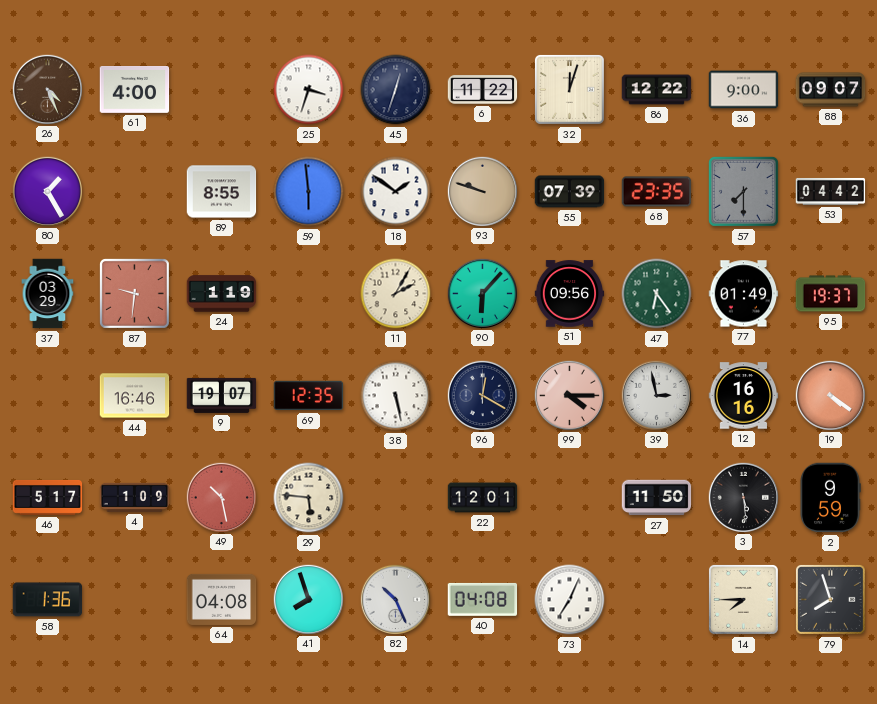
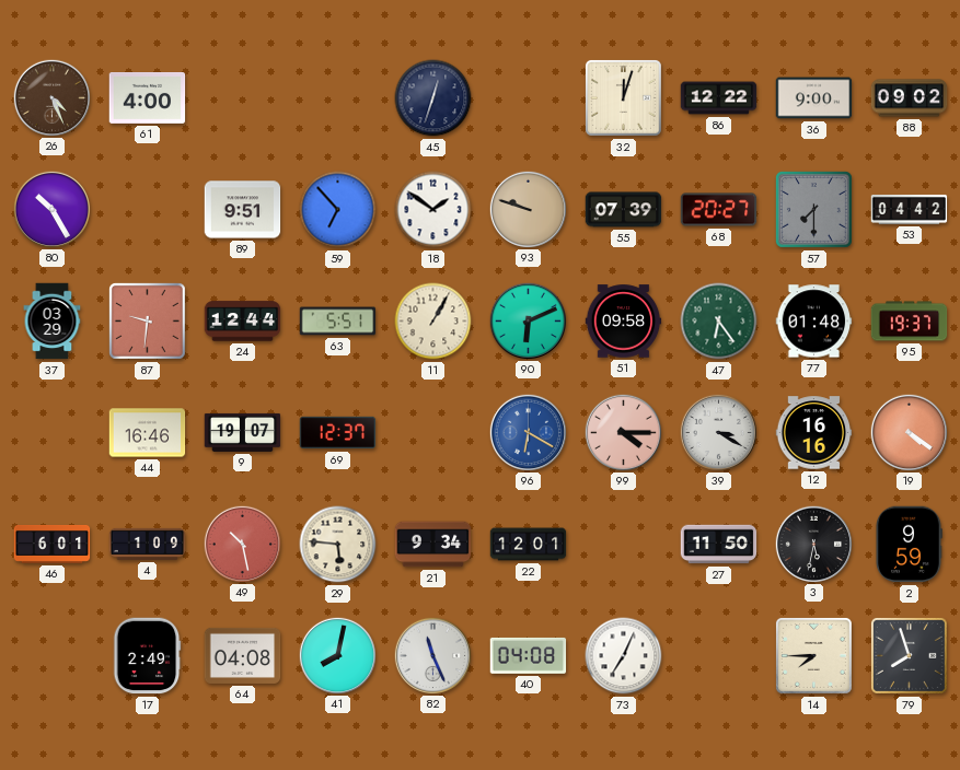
25: 3:33 -> none (309, 90)
6: 11:22 -> none (483, 90)
88: 09:07 -> 09:02 (910, 98)
80: 1:25 -> 10:25 (51, 209)
89: 8:55 -> 9:51 (243, 210)
59: 5:59 -> 6:53 (338, 210)
68: 23:35 -> 20:27 (719, 210)
24: 1:19 -> 12:44 (243, 322)
63: none -> 5:51 (338, 322)
11: 2:05 -> 1:05 (433, 322)
90: 6:07 -> 6:11 (528, 320)
51: 09:56 -> 09:58 (624, 322)
77: 01:49 -> 01:48 (814, 322)
69: 12:35 -> 12:37 (338, 433)
38: 5:28 -> none (396, 396)
96: 12:20 -> 6:20 (528, 432)
96 dial: navy -> blue (528, 432)
39: 2:58 -> 3:20 (718, 432)
46: 5:17 -> 6:01 (53, 544)
21: none -> 9:34 (433, 545)
3: 5:29 -> 5:32 (813, 544)
58: 1:36 -> none (48, 600)
17: none -> 2:49 (147, 656)
41: 7:57 -> 8:02 (337, 655)
82: 10:26 -> 11:26 (432, 655)
